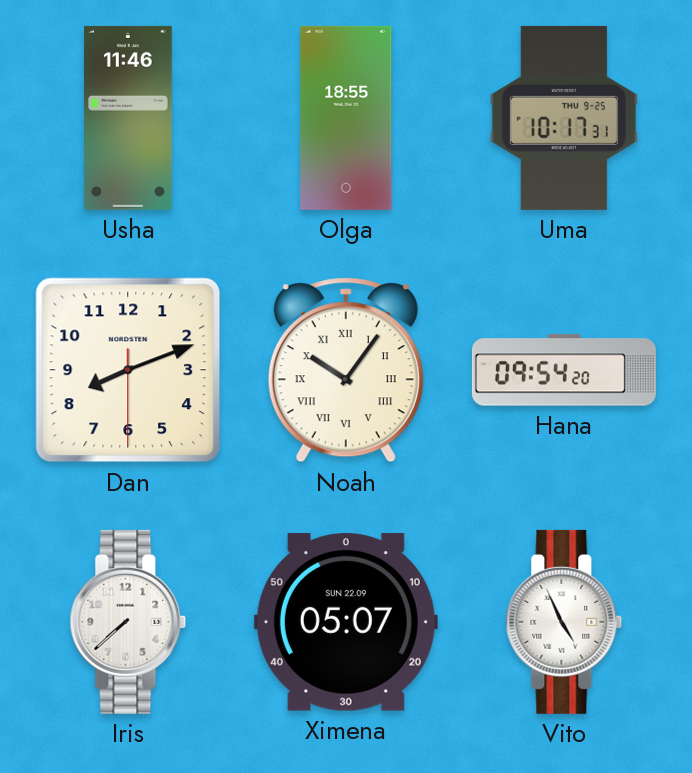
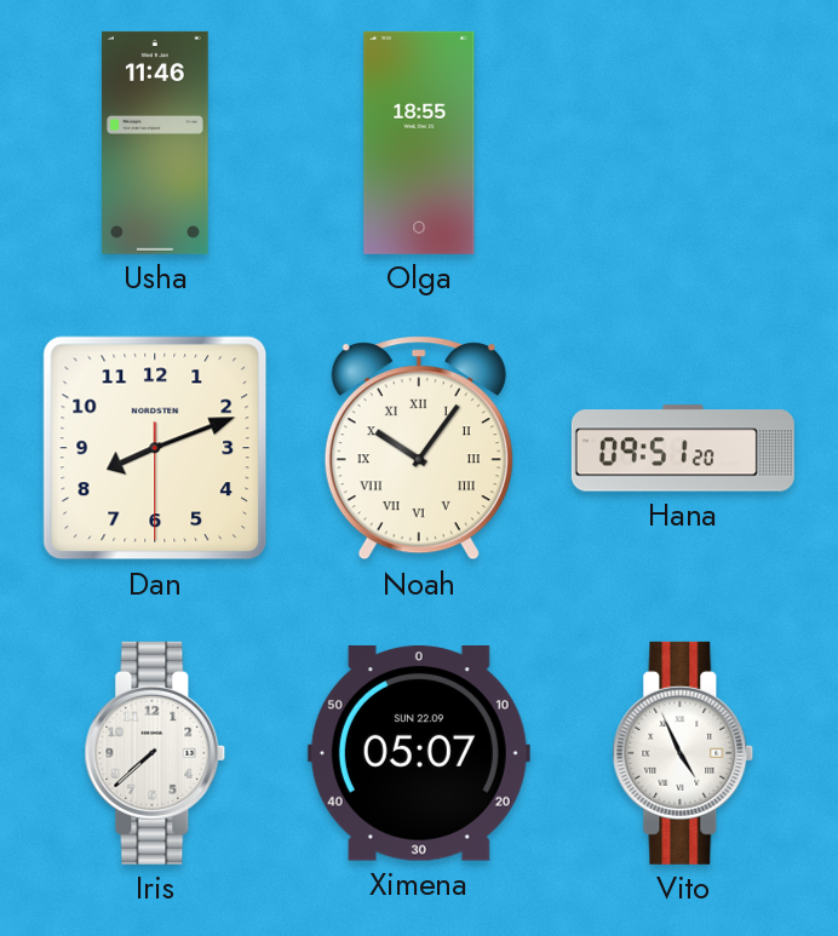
Uma: 10:17 -> none (564, 118)
Hana: 09:54 -> 09:51 (683, 448)
